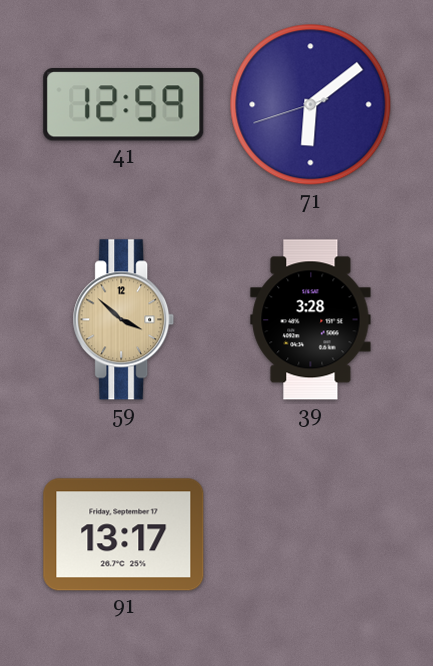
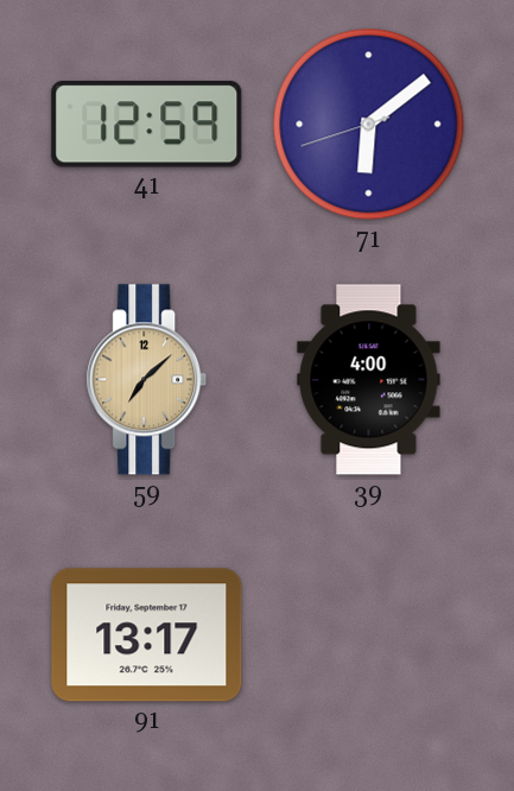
59: 3:52 -> 7:08 (147, 380)
39: 3:28 -> 4:00 (369, 380)
